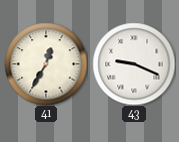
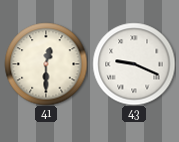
41: 12:35 -> 12:30 (46, 64)
